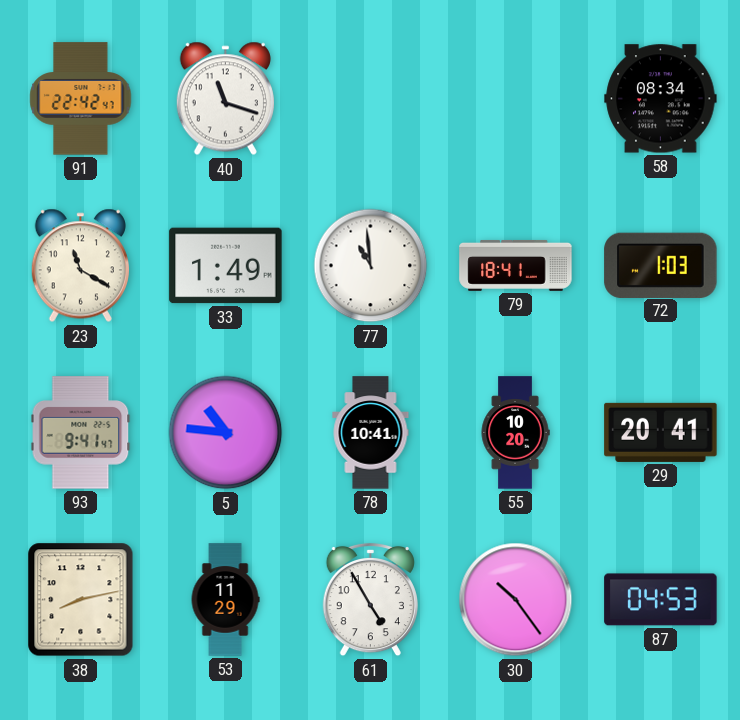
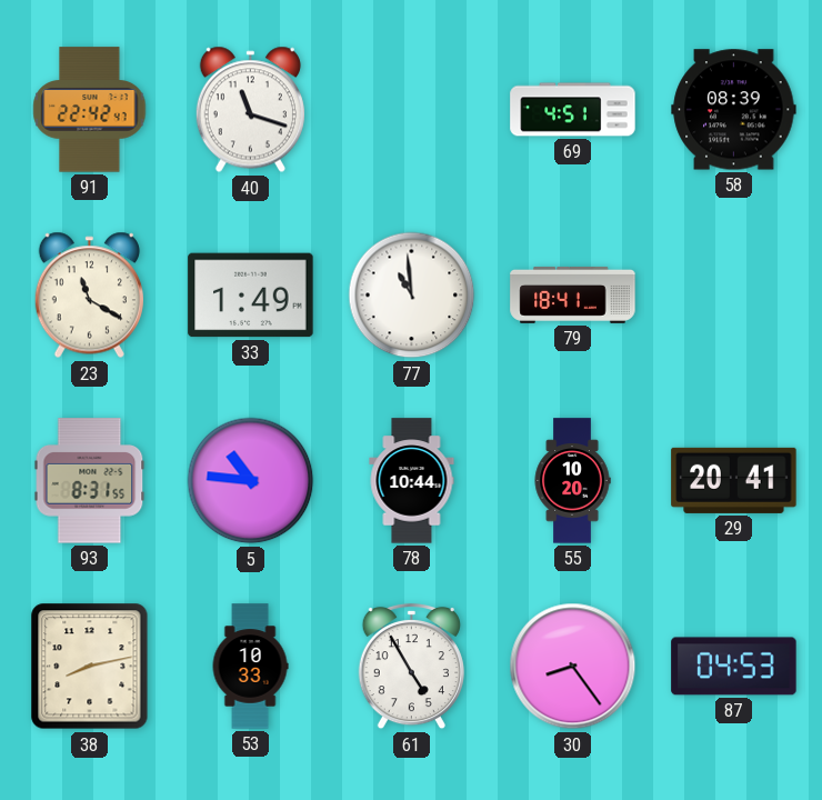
69: none -> 4:51 (573, 110)
58: 08:34 -> 08:39 (734, 110)
72: 1:03 -> none (661, 265)
93: 9:41 -> 8:31 (90, 481)
78: 10:41 -> 10:44 (412, 481)
53: 11:29 -> 10:33 (250, 667)
30: 10:24 -> 8:24 (573, 667)
